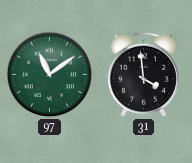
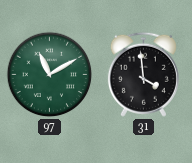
97: 11:09 -> 11:10 (50, 75)
